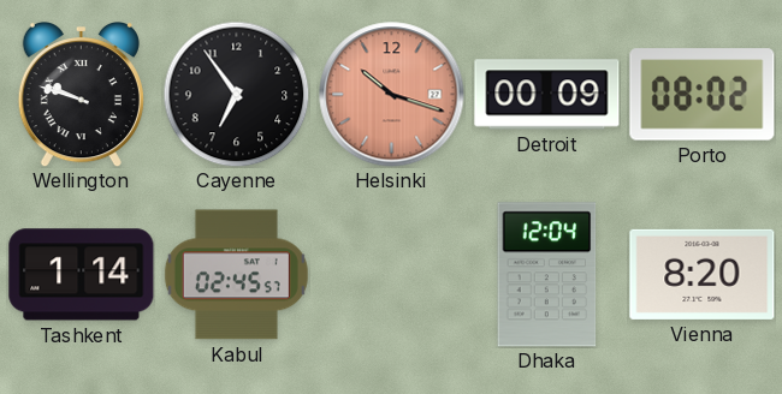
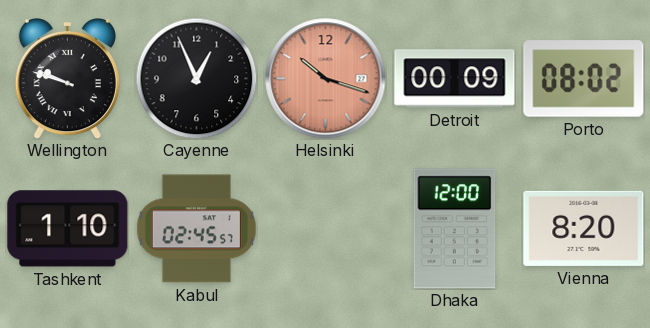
Cayenne: 6:54 -> 12:56 (196, 78)
Tashkent: 1:14 -> 1:10 (68, 229)
Dhaka: 12:04 -> 12:00 (455, 229)
